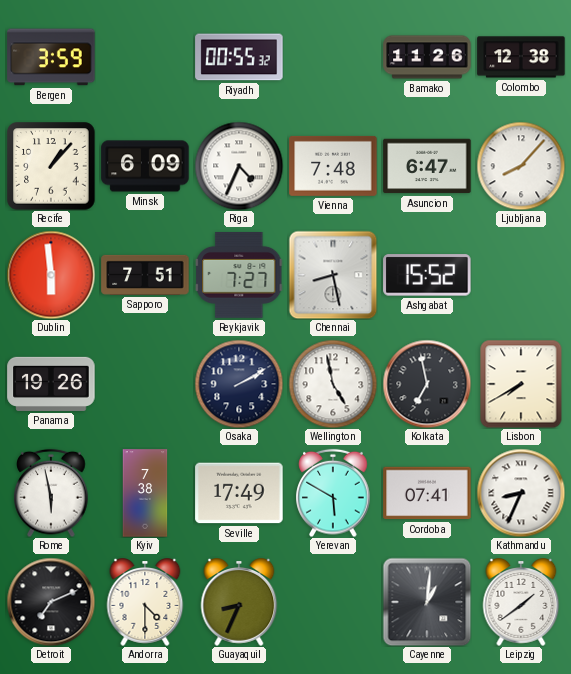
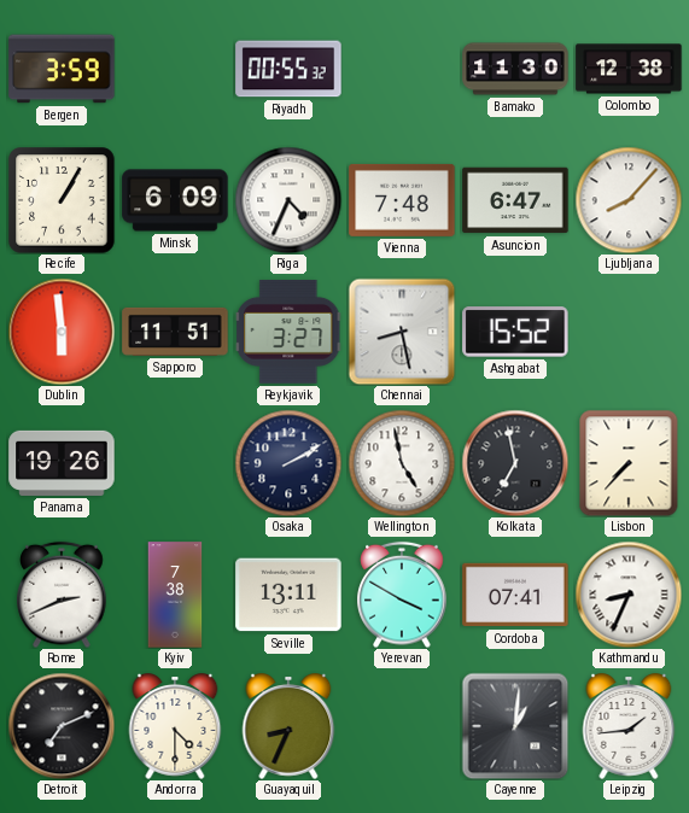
Bamako: 11:26 -> 11:30 (515, 69)
Recife: 1:07 -> 1:05 (62, 200)
Sapporo: 7:51 -> 11:51 (175, 332)
Reykjavik: 7:27 -> 3:27 (288, 332)
Lisbon: 7:40 -> 7:37 (629, 463)
Rome: 5:58 -> 2:41 (62, 595)
Seville: 17:49 -> 13:11 (288, 595)
Yerevan: 5:50 -> 3:50 (402, 595)
Leipzig: 1:39 -> 1:44 (629, 726)
